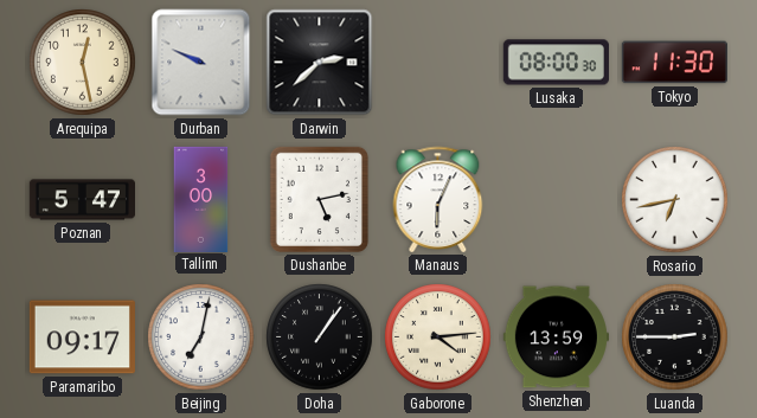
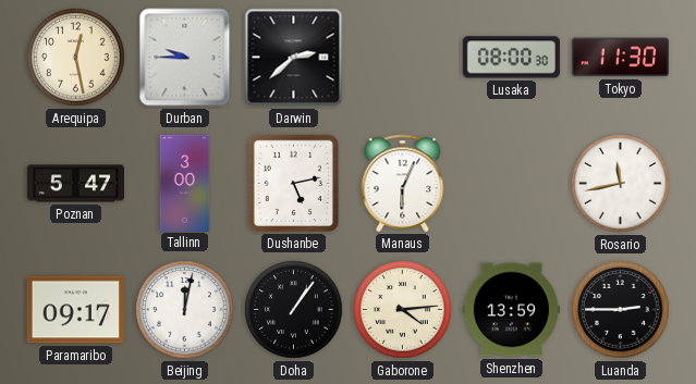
Durban: 9:49 -> 9:45 (185, 58)
Rosario: 6:43 -> 11:43 (621, 184)
Beijing: 7:02 -> 12:02 (185, 310)
